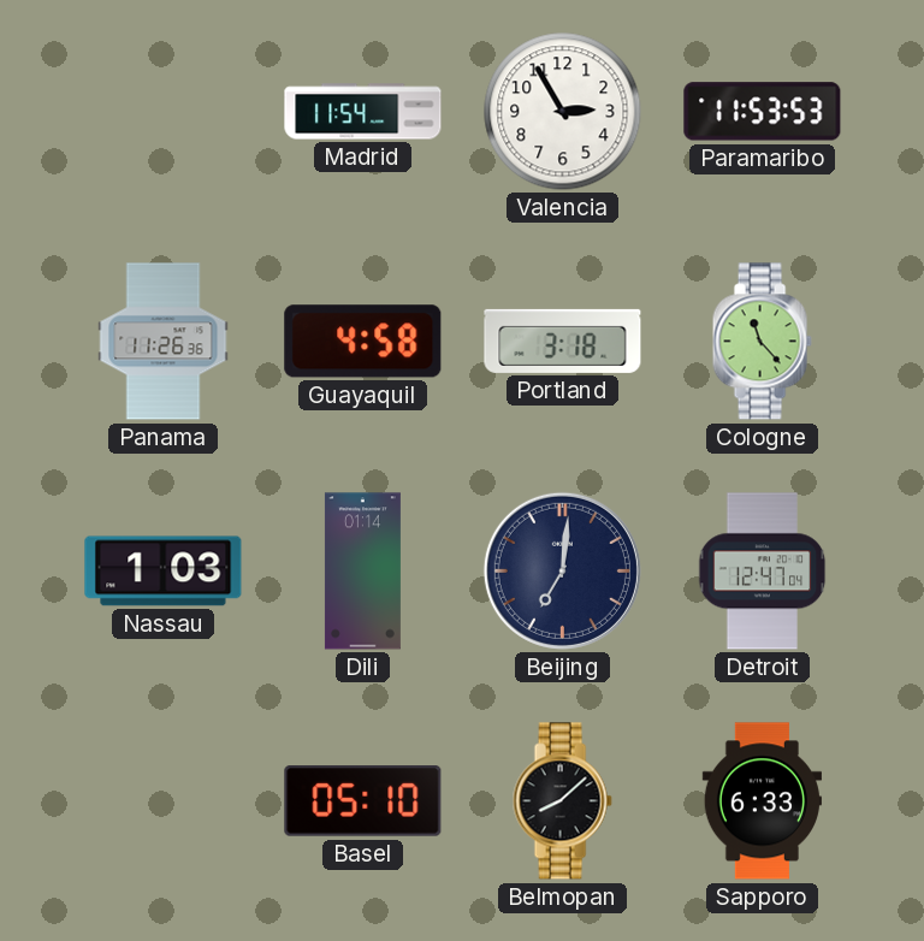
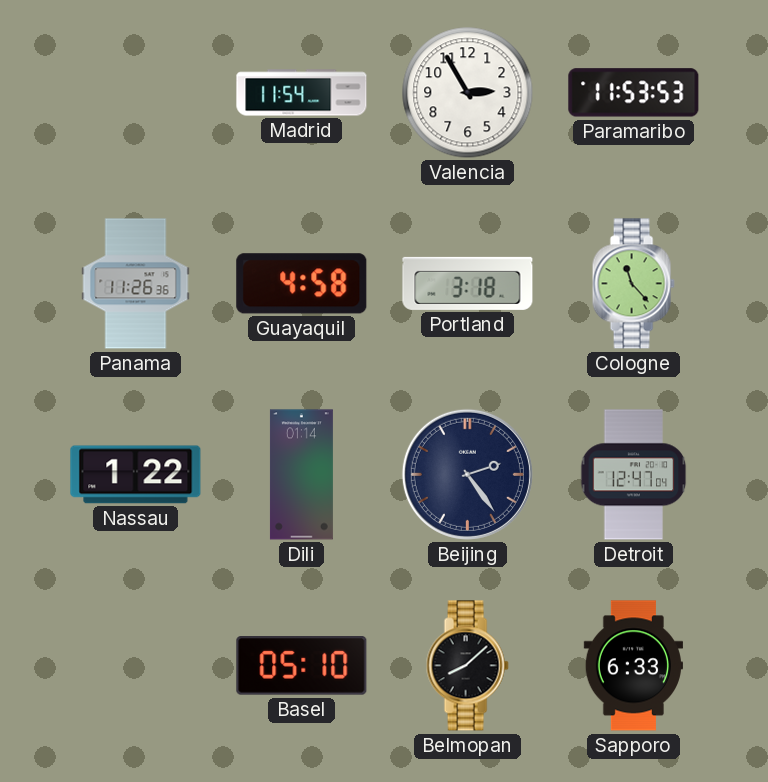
Nassau: 1:03 -> 1:22 (136, 475)
Beijing: 7:01 -> 2:24 (467, 474)
